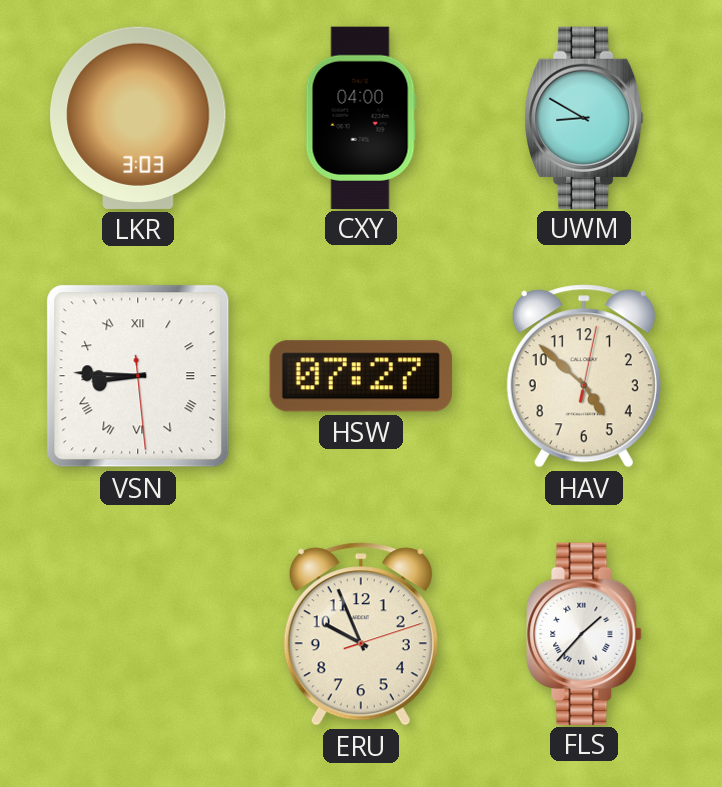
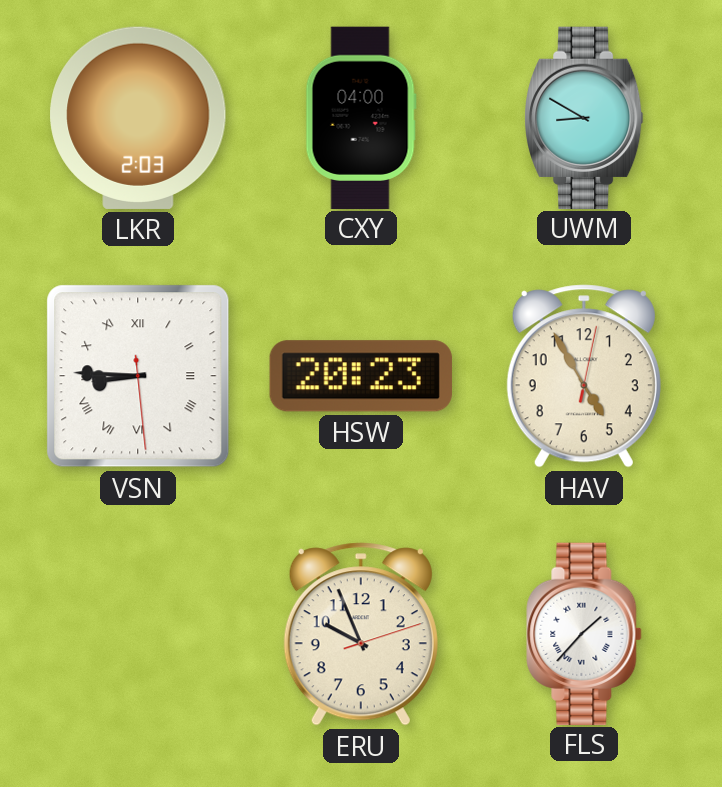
LKR: 3:03 -> 2:03 (138, 118)
HSW: 07:27 -> 20:23 (361, 376)
HAV: 4:52 -> 4:55 (584, 376)
